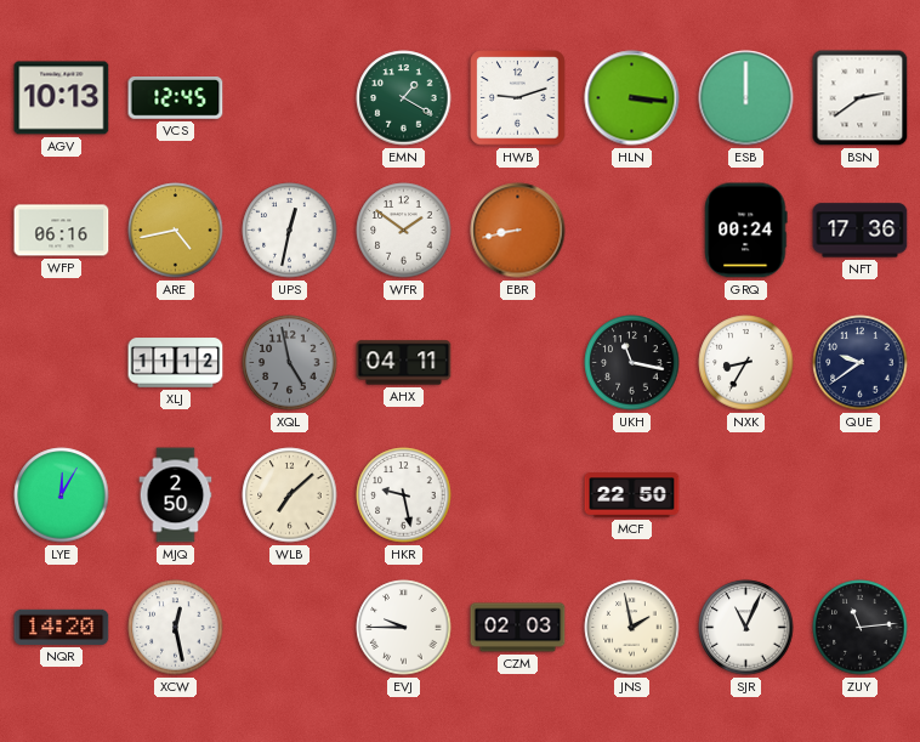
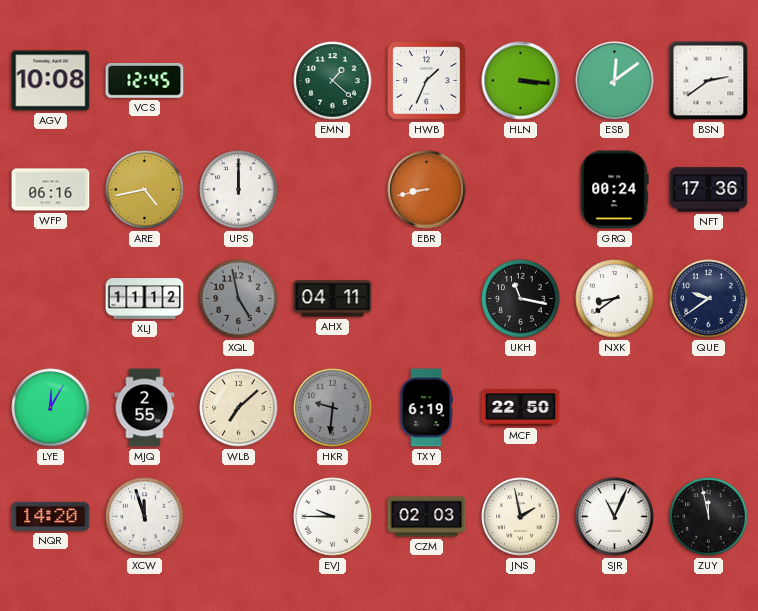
AGV: 10:13 -> 10:08 (51, 81)
EMN: 1:20 -> 1:22 (333, 81)
HWB: 9:12 -> 1:34 (427, 81)
ESB: 12:00 -> 12:09 (615, 81)
UPS: 12:32 -> 12:00 (239, 190)
WFR: 1:51 -> none (404, 231)
NXK: 8:35 -> 8:39 (615, 299)
MJQ: 2:50 -> 2:55 (145, 408)
HKR: 9:28 -> 9:31 (333, 408)
HKR dial: white -> grey (333, 408)
TXY: none -> 6:19 (426, 408)
XCW: 12:28 -> 11:57 (145, 517)
ZUY: 11:14 -> 11:58 (709, 517)
